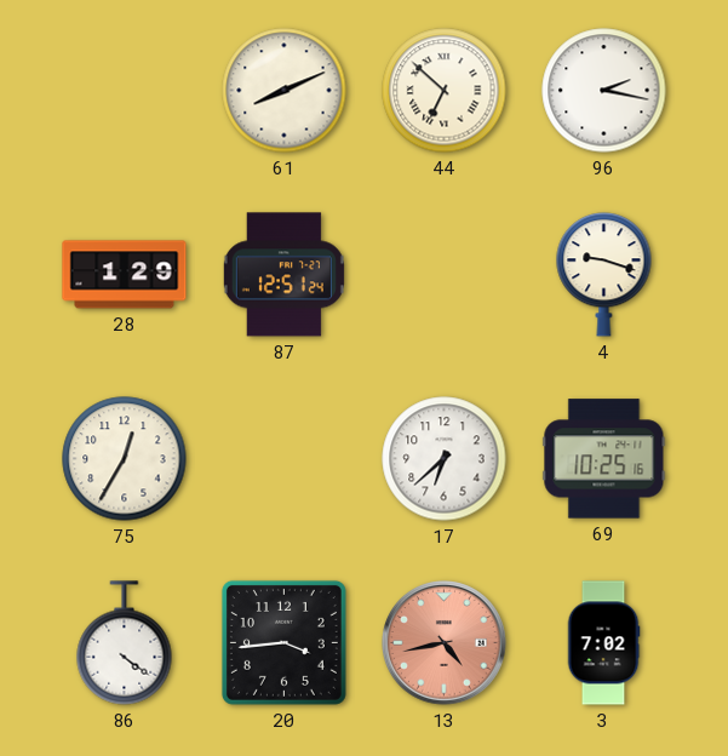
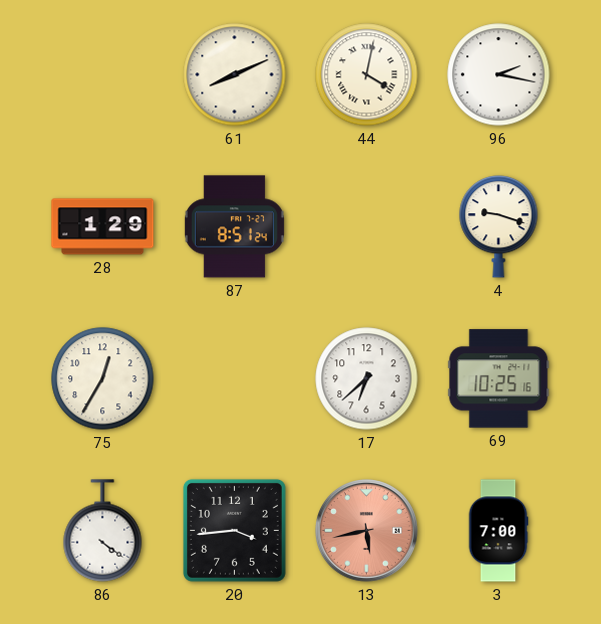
44: 6:52 -> 4:02 (367, 75)
87: 12:51 -> 8:51 (234, 227)
13: 4:43 -> 5:43 (367, 531)
3: 7:02 -> 7:00 (498, 531)
